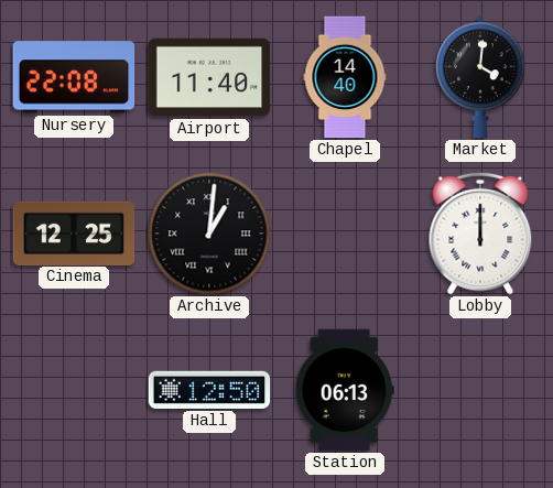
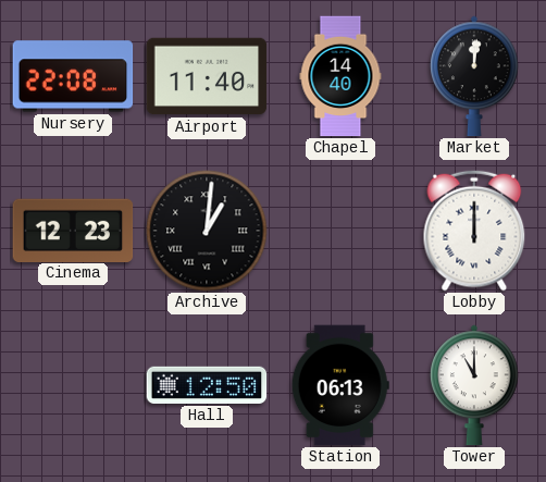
Market: 4:01 -> 12:01 (475, 76)
Cinema: 12:25 -> 12:23 (73, 230)
Tower: none -> 11:00 (475, 385)
